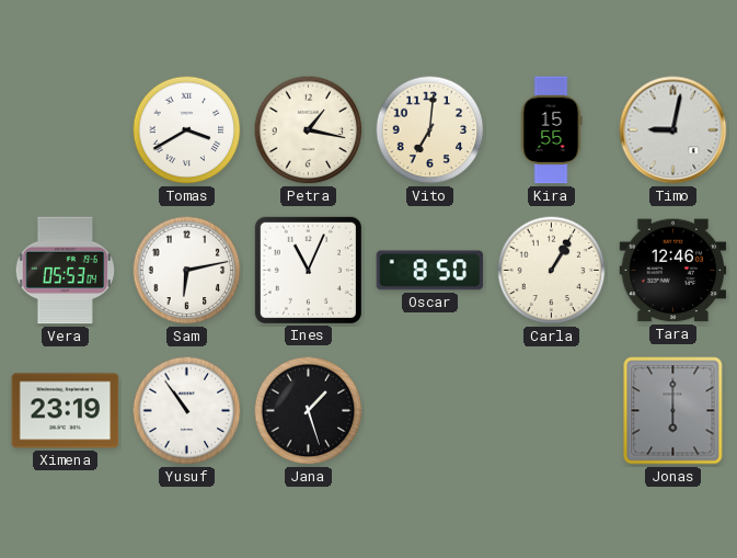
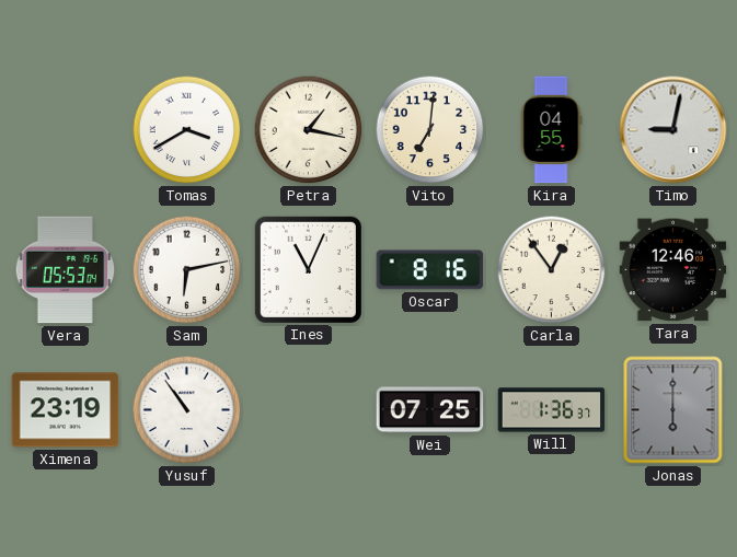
Kira: 15:55 -> 04:55 (551, 130)
Oscar: 8:50 -> 8:16 (430, 270)
Carla: 1:05 -> 12:54 (552, 270)
Jana: 1:27 -> none (309, 411)
Wei: none -> 07:25 (430, 410)
Will: none -> 1:36 (552, 410)
